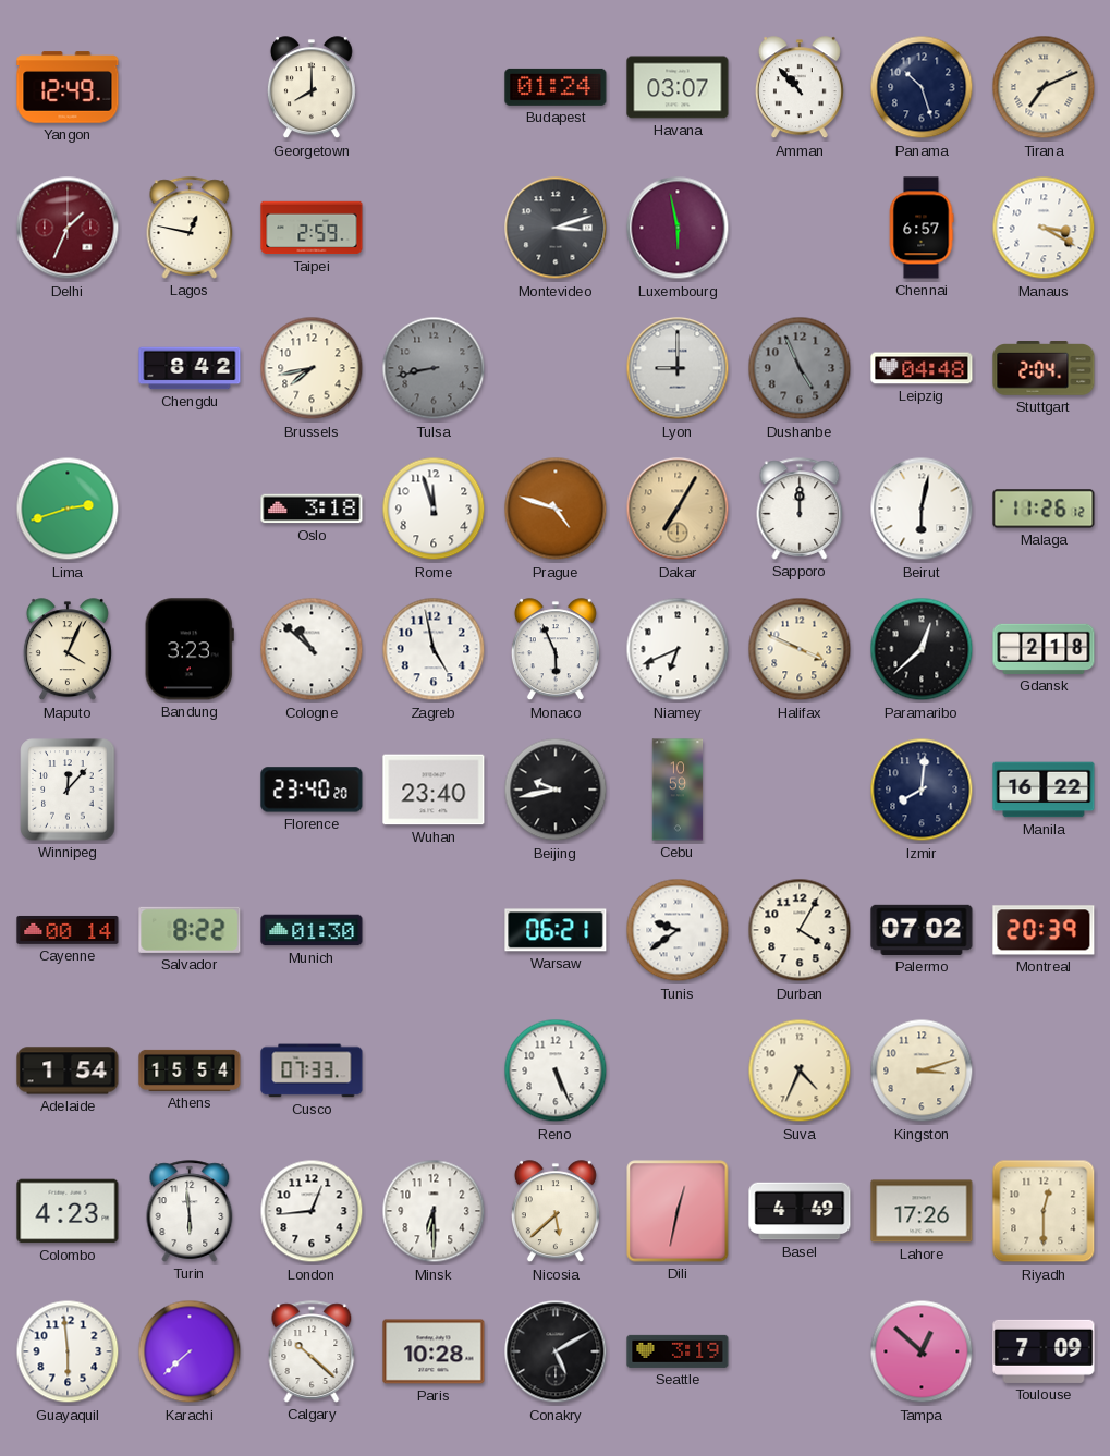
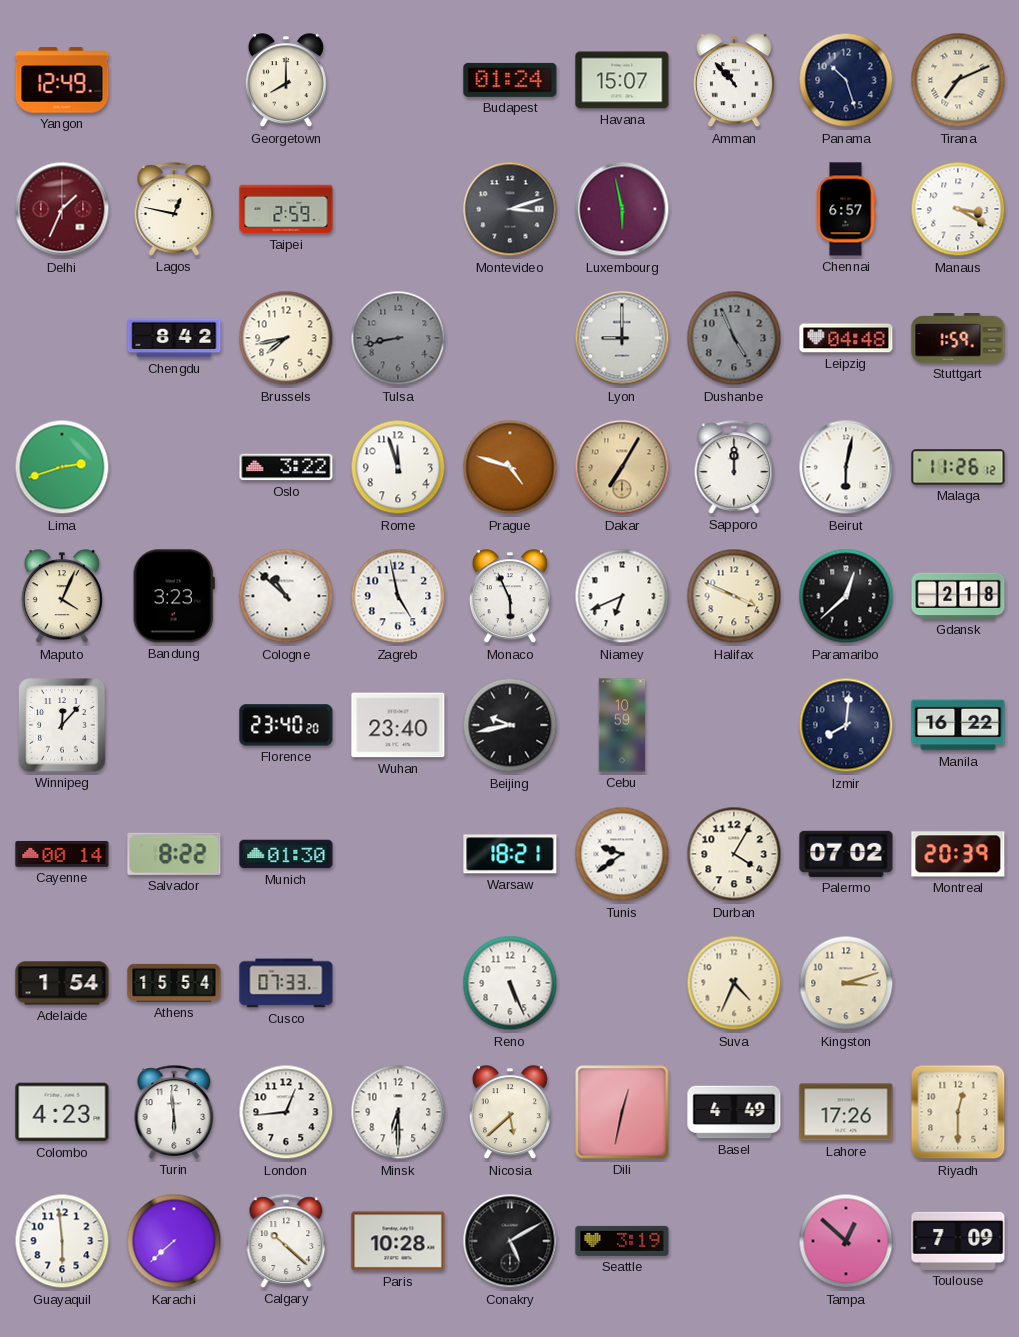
Havana: 03:07 -> 15:07 (622, 80)
Stuttgart: 2:04 -> 1:59 (958, 338)
Oslo: 3:18 -> 3:22 (286, 467)
Warsaw: 06:21 -> 18:21 (510, 854)
